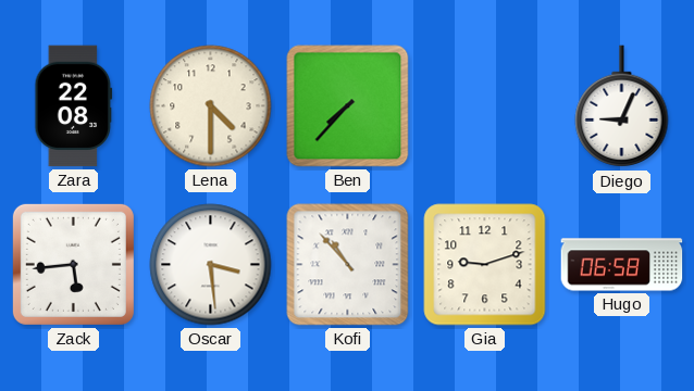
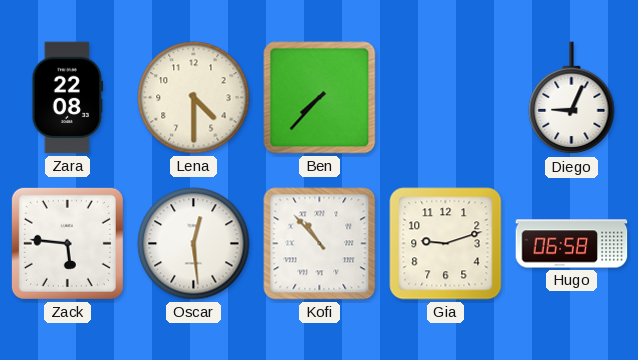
Zack: 5:44 -> 5:46 (67, 243)
Oscar: 3:29 -> 12:29 (194, 244)
